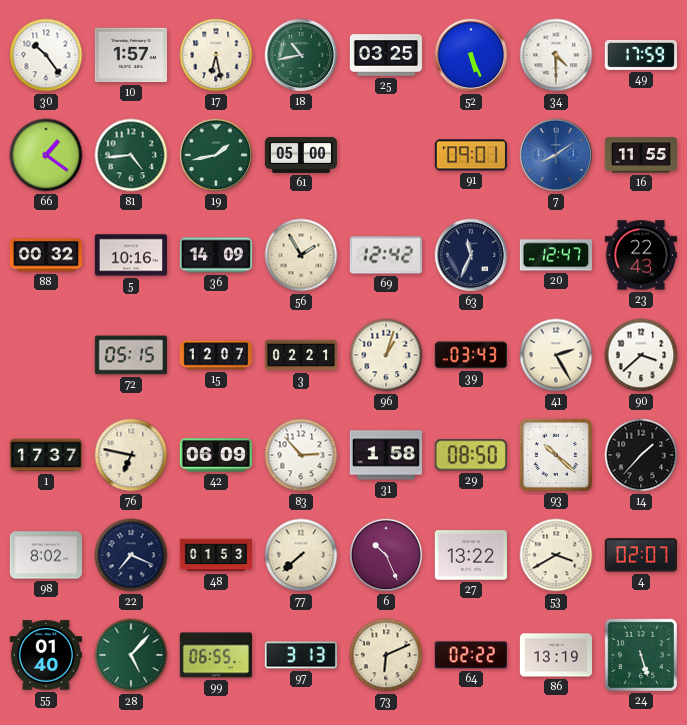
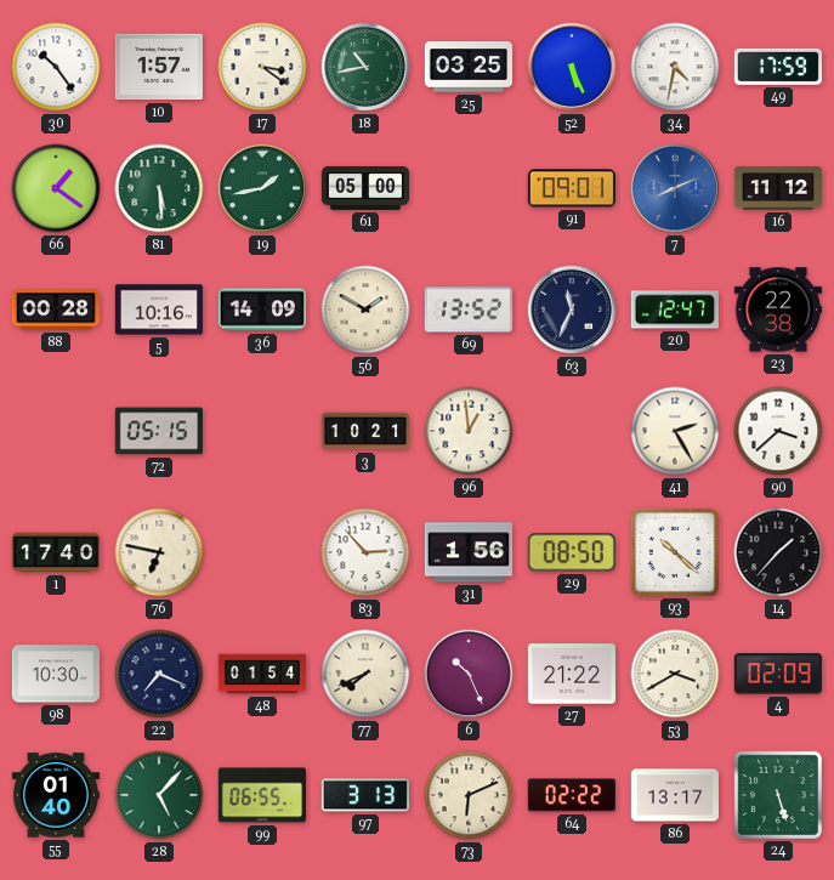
17: 6:28 -> 3:21 (262, 67)
34: 4:30 -> 4:32 (675, 67)
81: 4:44 -> 5:29 (159, 188)
7: 8:09 -> 8:11 (675, 188)
16: 11:55 -> 11:12 (777, 188)
88: 00:32 -> 00:28 (55, 310)
56: 1:55 -> 1:50 (365, 310)
69: 12:42 -> 13:52 (469, 310)
23: 22:43 -> 22:38 (777, 310)
15: 12:07 -> none (215, 355)
3: 02:21 -> 10:21 (364, 431)
96: 1:03 -> 12:59 (469, 431)
39: 03:43 -> none (471, 355)
1: 17:37 -> 17:40 (55, 552)
42: 06:09 -> none (216, 455)
31: 1:58 -> 1:56 (467, 552)
98: 8:02 -> 10:30 (55, 674)
48: 01:53 -> 01:54 (262, 674)
77: 7:38 -> 7:41 (365, 674)
27: 13:22 -> 21:22 (571, 674)
4: 02:07 -> 02:09 (778, 674)
86: 13:19 -> 13:17 (674, 795)
